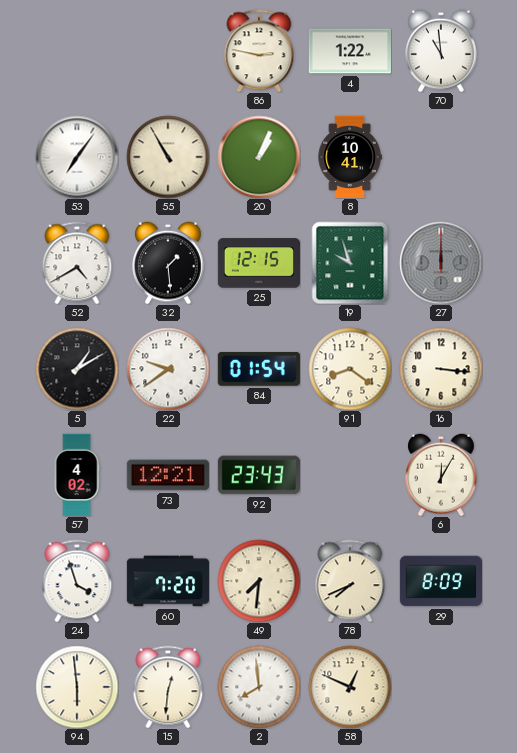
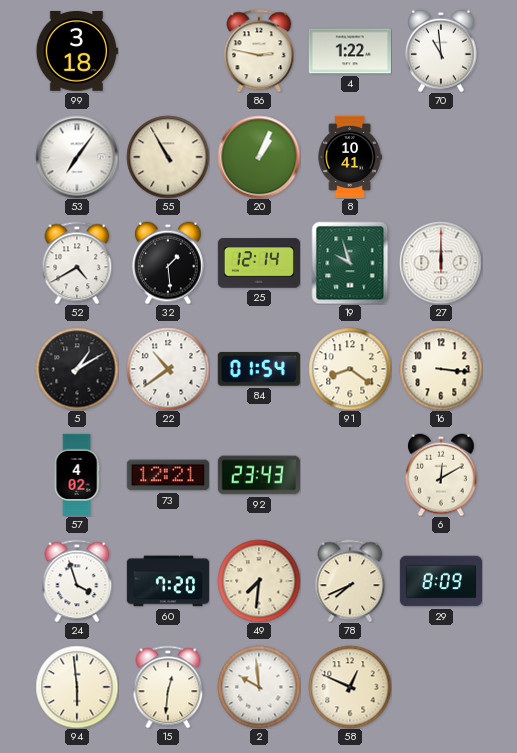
99: none -> 3:18 (77, 51)
25: 12:15 -> 12:14 (258, 263)
27 dial: grey -> white (441, 263)
22: 9:39 -> 10:39 (168, 369)
6: 12:05 -> 12:10 (441, 475)
2: 7:59 -> 9:59 (259, 687)
